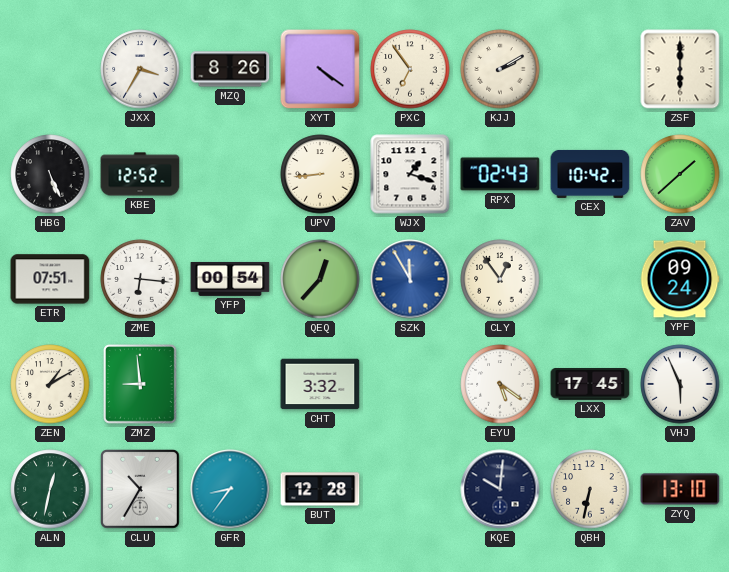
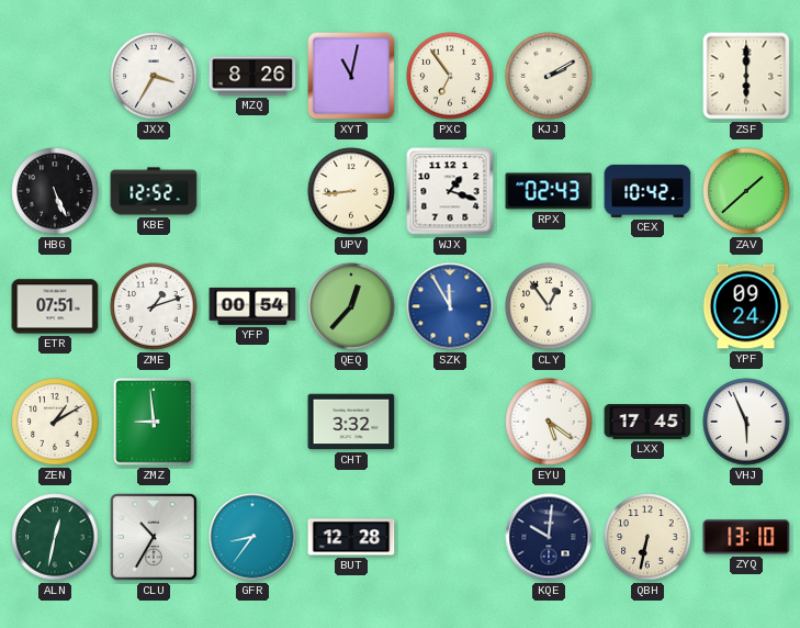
XYT: 4:21 -> 11:02 (351, 76)
ZME: 6:16 -> 1:12 (154, 306)
